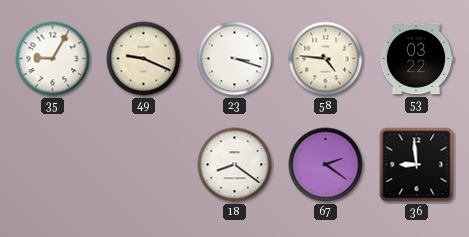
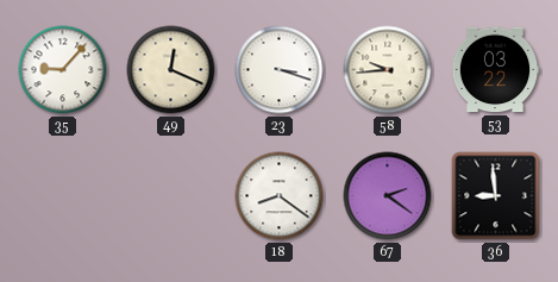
35: 9:05 -> 9:07 (63, 70)
49: 9:19 -> 12:19 (171, 70)
58: 4:46 -> 9:44 (388, 70)
